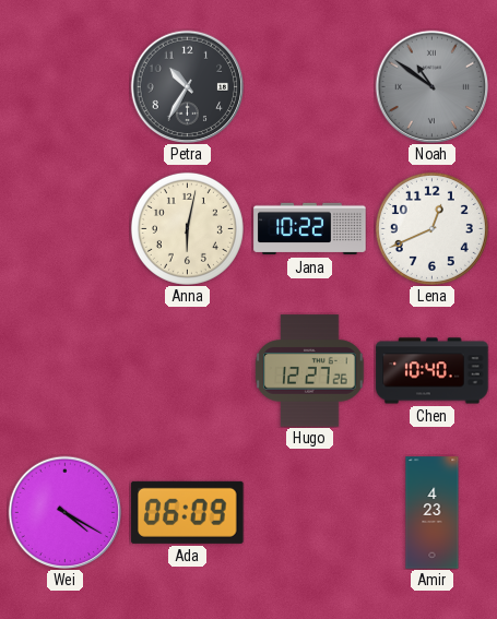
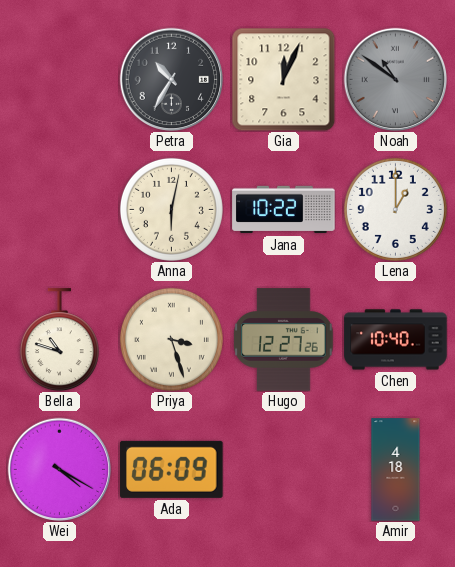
Gia: none -> 12:04 (283, 79)
Lena: 12:41 -> 1:00 (395, 209)
Bella: none -> 10:48 (59, 340)
Priya: none -> 3:27 (171, 339)
Amir: 4:23 -> 4:18 (396, 470)
